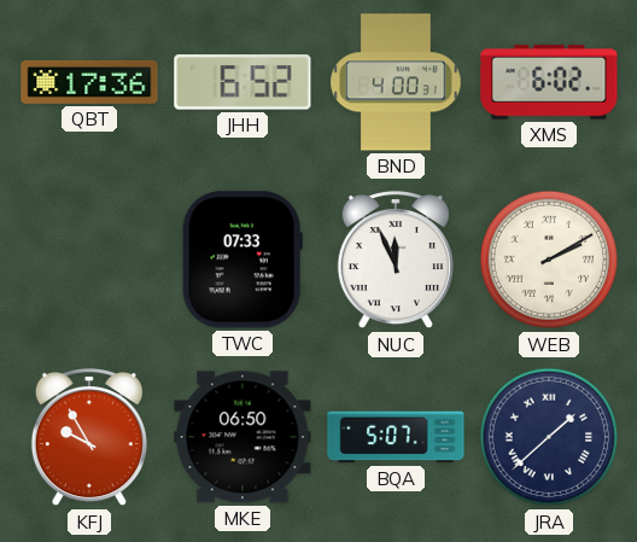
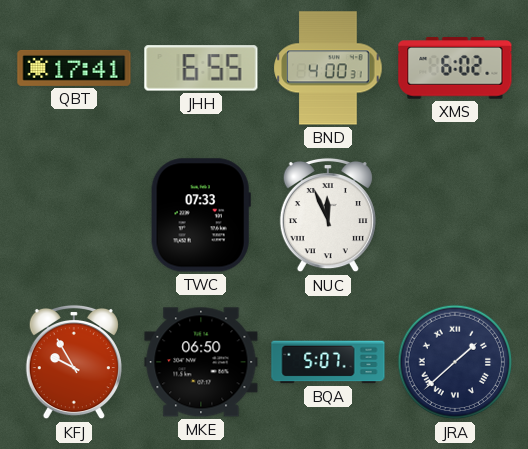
QBT: 17:36 -> 17:41 (74, 68)
JHH: 6:52 -> 6:55 (201, 68)
WEB: 2:10 -> none (549, 260)
